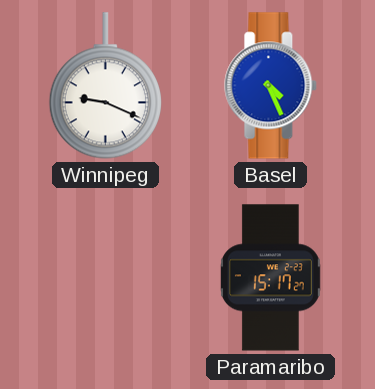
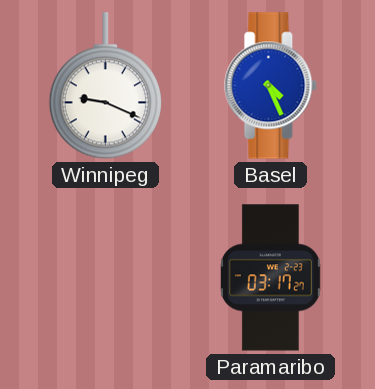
Paramaribo: 15:17 -> 03:17 (270, 278)
